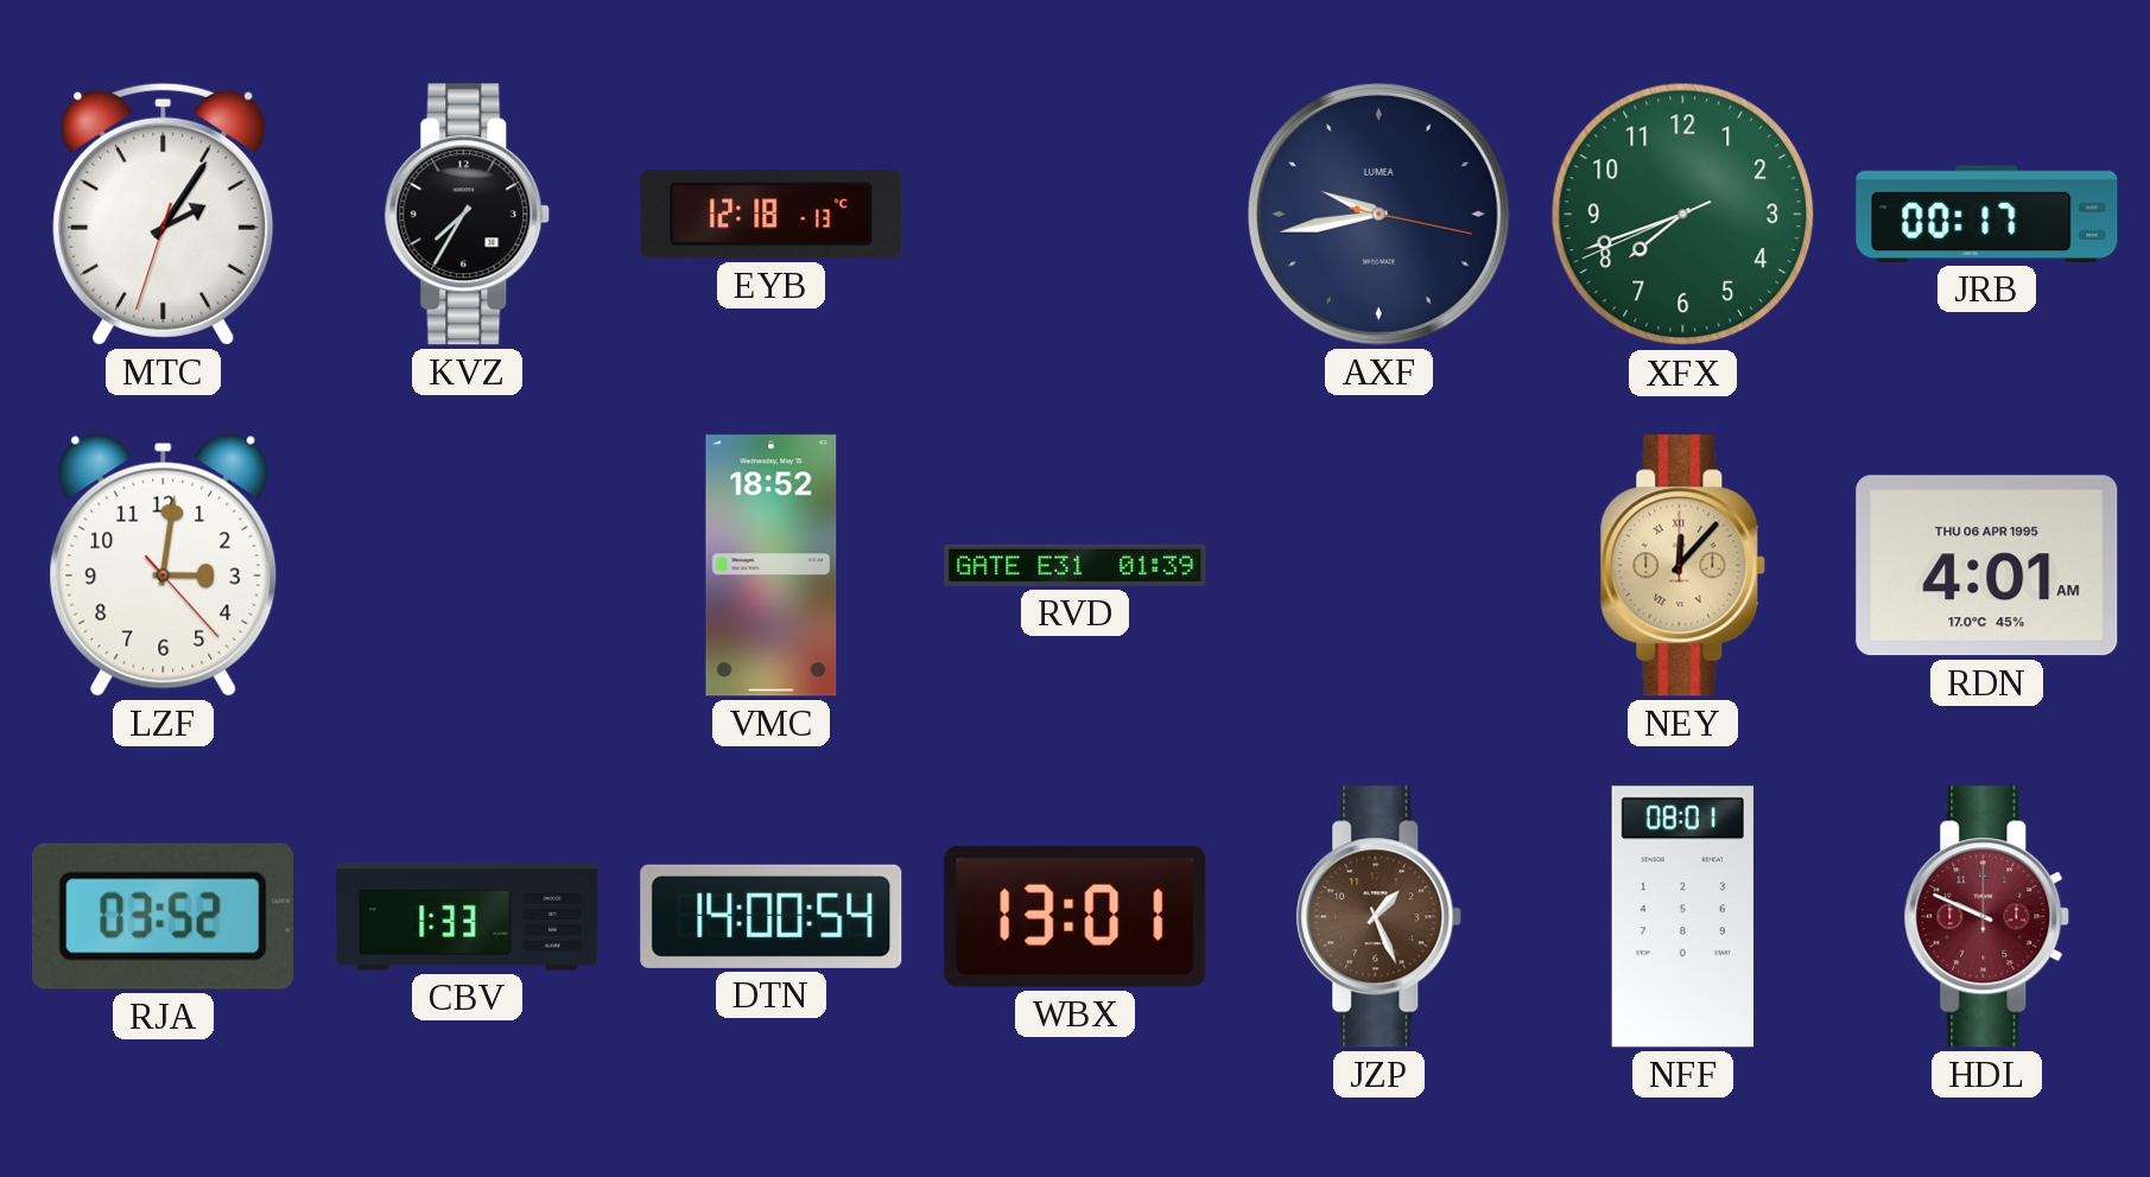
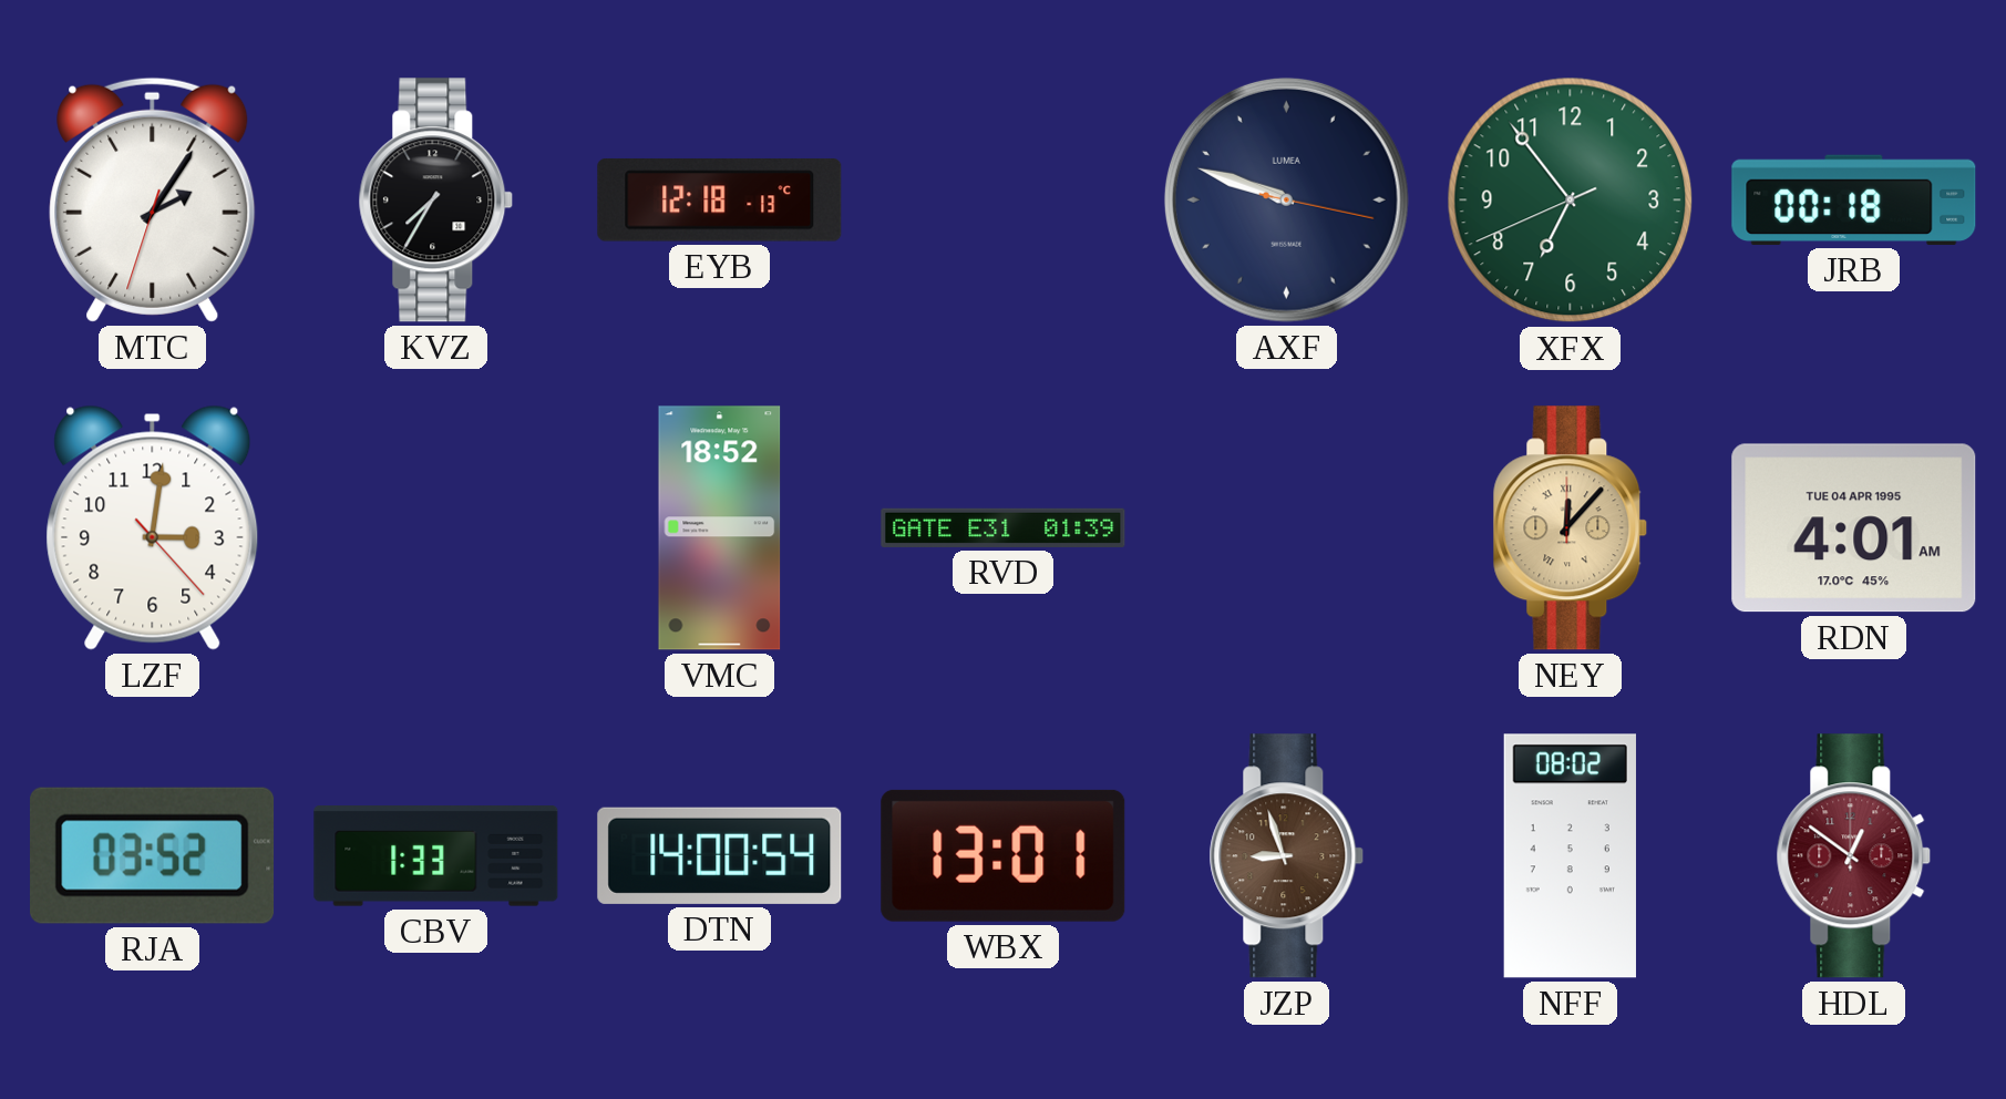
AXF: 9:43 -> 9:48 (1286, 199)
XFX: 7:41 -> 6:53 (1571, 201)
JRB: 00:17 -> 00:18 (1854, 199)
RDN date: THU 06 APR 1995 -> TUE 04 APR 1995 (1854, 528)
JZP: 1:26 -> 8:57 (1287, 856)
NFF: 08:01 -> 08:02 (1570, 856)
HDL: 9:49 -> 12:51 (1854, 856)
